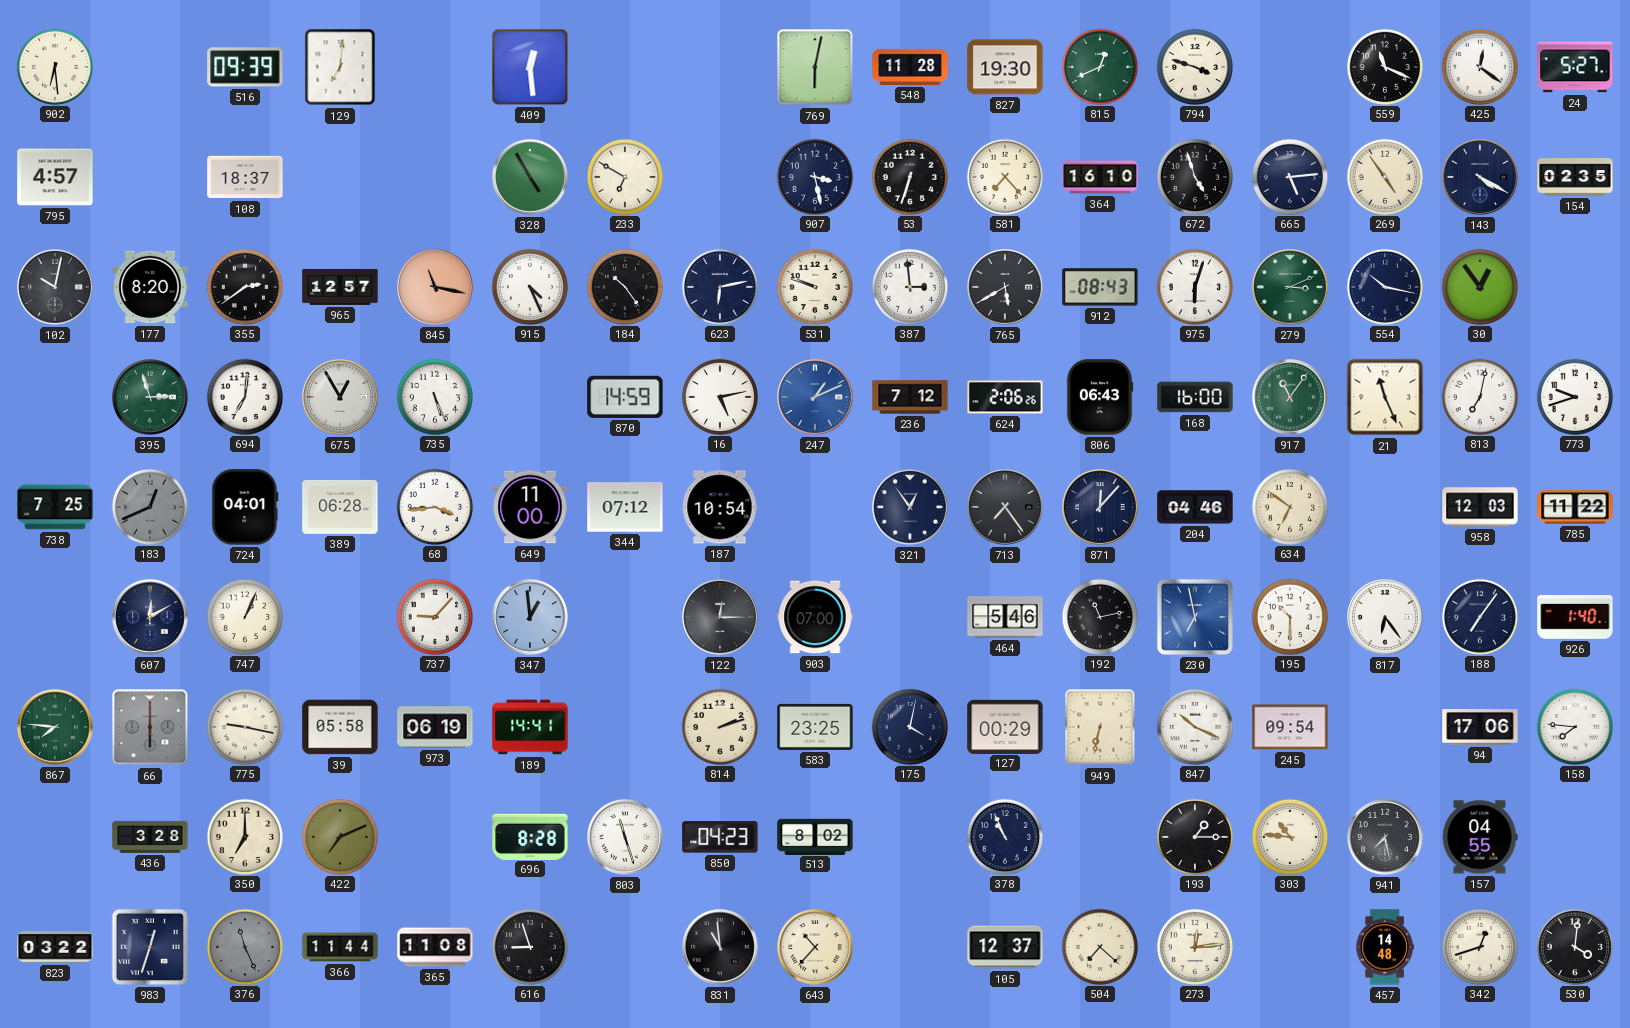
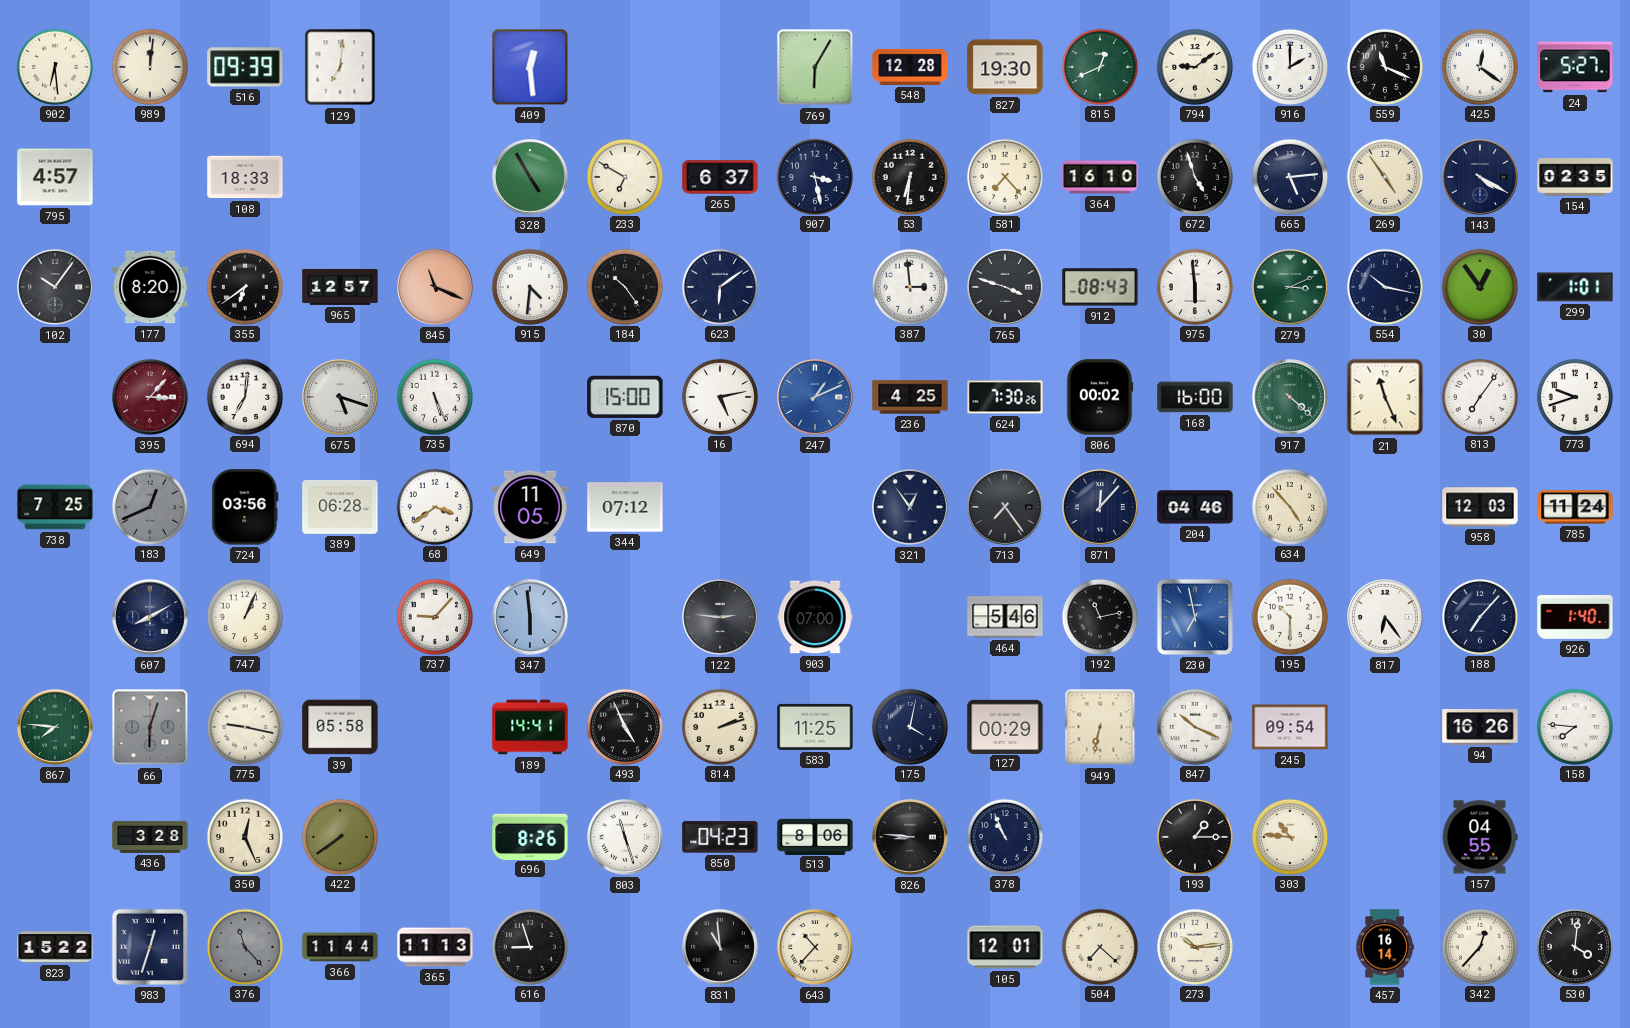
989: none -> 12:01 (149, 66)
769: 6:02 -> 6:05 (815, 67)
548: 11:28 -> 12:28 (910, 67)
794: 3:48 -> 9:09 (1194, 66)
916: none -> 2:00 (1289, 66)
108: 18:37 -> 18:33 (245, 177)
265: none -> 6:37 (720, 177)
53: 6:33 -> 6:31 (909, 176)
102: 10:02 -> 10:06 (56, 288)
355: 2:39 -> 6:39 (244, 286)
845: 11:17 -> 11:19 (436, 288)
915: 4:26 -> 4:31 (529, 286)
623: 6:13 -> 6:09 (719, 286)
531: 9:48 -> none (814, 286)
765: 5:40 -> 3:48 (1006, 288)
975: 6:03 -> 5:59 (1194, 286)
299: none -> 1:01 (1575, 287)
395: 2:57 -> 3:07 (151, 398)
395 dial: green -> burgundy (151, 398)
675: 12:55 -> 5:18 (341, 398)
870: 14:59 -> 15:00 (625, 397)
236: 7:12 -> 4:25 (910, 397)
624: 2:06 -> 7:30 (1005, 397)
806: 06:43 -> 00:02 (1100, 397)
917: 11:06 -> 4:22 (1291, 398)
813: 7:02 -> 7:06 (1479, 396)
724: 04:01 -> 03:56 (245, 507)
68: 3:44 -> 3:39 (434, 506)
649: 11:00 -> 11:05 (530, 507)
187: 10:54 -> none (720, 507)
634: 6:51 -> 4:53 (1289, 506)
785: 11:22 -> 11:24 (1575, 507)
607: 12:10 -> 8:10 (151, 618)
347: 12:59 -> 5:59 (531, 618)
122: 12:15 -> 2:46 (721, 618)
188: 7:06 -> 7:07 (1479, 616)
66: 6:00 -> 6:03 (150, 727)
973: 06:19 -> none (435, 727)
493: none -> 4:56 (624, 726)
583: 23:25 -> 11:25 (815, 727)
94: 17:06 -> 16:26 (1480, 728)
350: 7:00 -> 12:26 (244, 836)
422: 7:11 -> 7:39 (339, 836)
696: 8:28 -> 8:26 (530, 836)
513: 8:02 -> 8:06 (815, 836)
826: none -> 8:46 (911, 838)
941: 7:28 -> none (1386, 838)
823: 03:22 -> 15:22 (55, 947)
376: 11:26 -> 11:23 (244, 946)
365: 11:08 -> 11:13 (435, 947)
105: 12:37 -> 12:01 (1005, 947)
273: 12:14 -> 10:14 (1194, 946)
457: 14:48 -> 16:14 (1385, 947)
342: 12:42 -> 12:37 (1479, 946)
